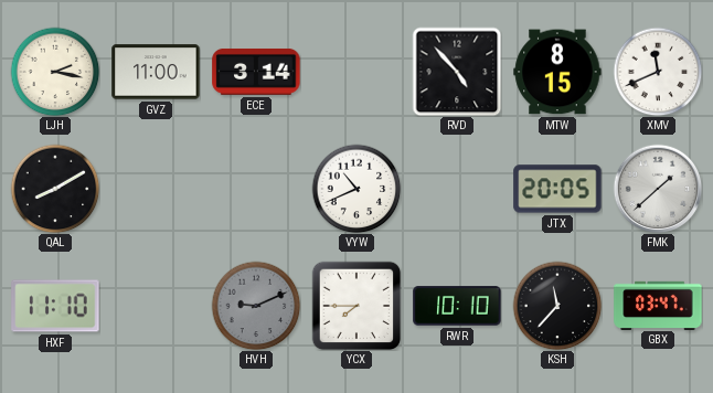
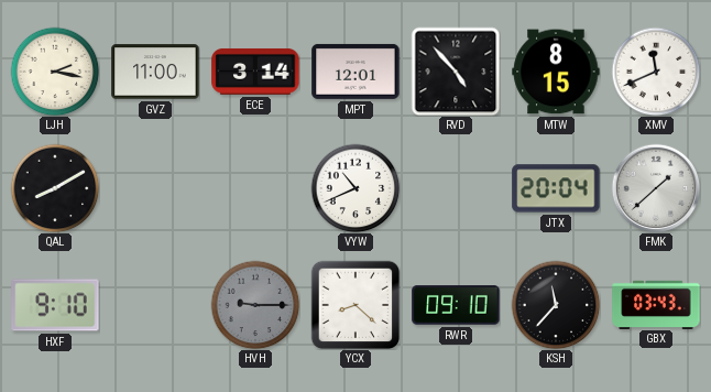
MPT: none -> 12:01 (355, 72)
JTX: 20:05 -> 20:04 (556, 188)
HXF: 11:10 -> 9:10 (55, 305)
HVH: 9:11 -> 9:15 (255, 305)
YCX: 7:45 -> 8:22 (355, 305)
RWR: 10:10 -> 09:10 (456, 305)
GBX: 03:47 -> 03:43 (656, 304)
